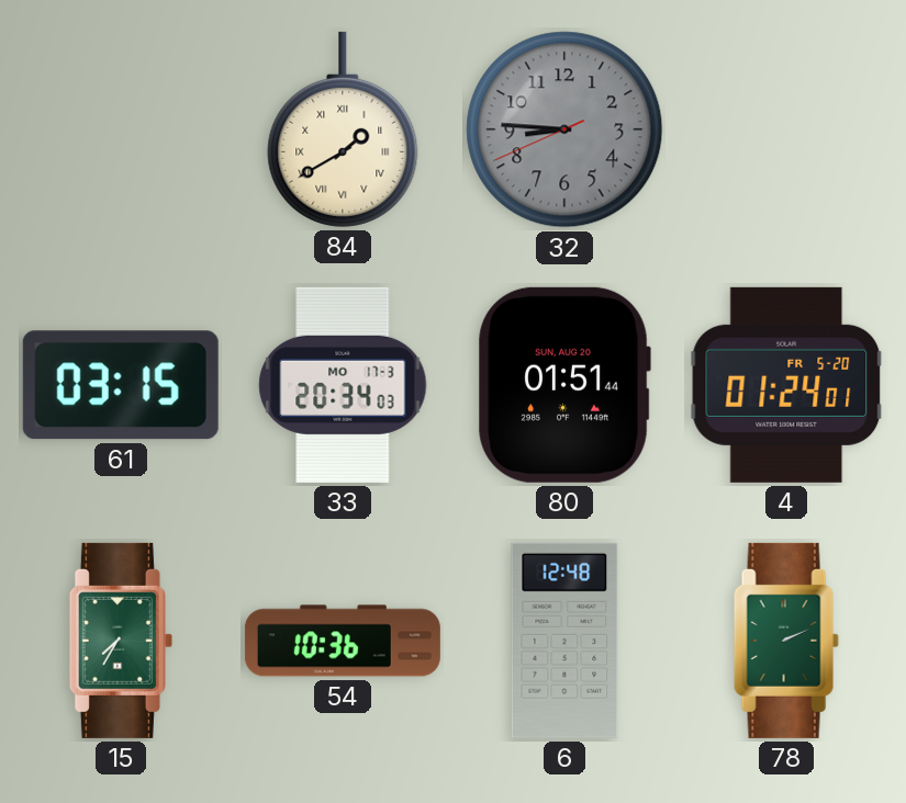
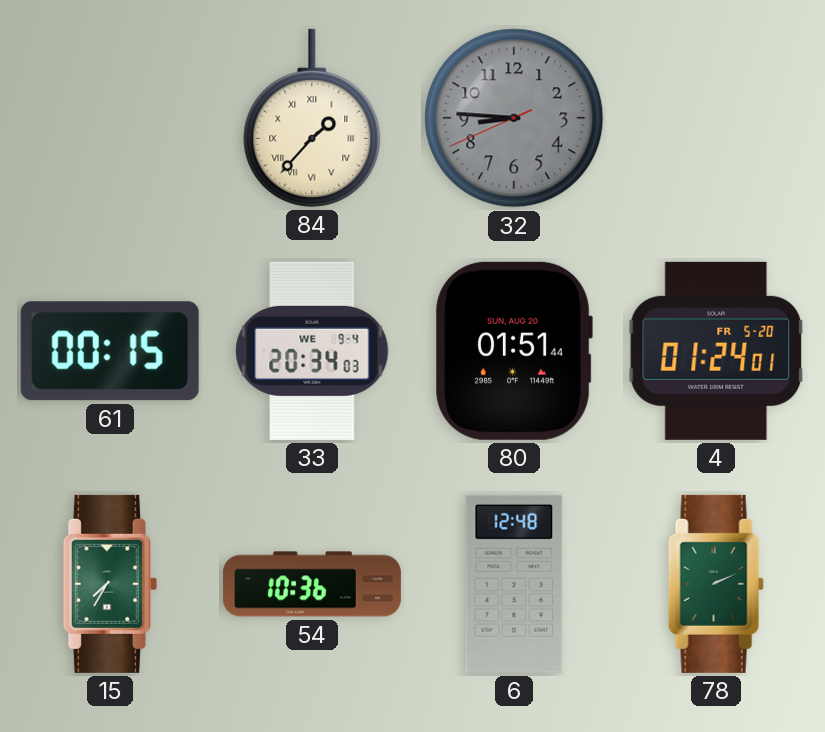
84: 1:40 -> 1:37 (312, 118)
61: 03:15 -> 00:15 (110, 351)
33 date: MO 17-3 -> WE 9-4 (312, 351)
